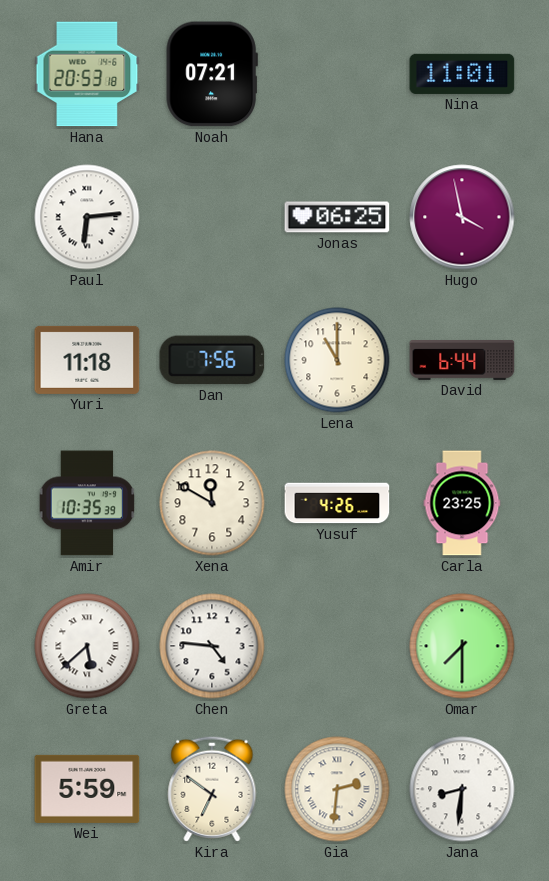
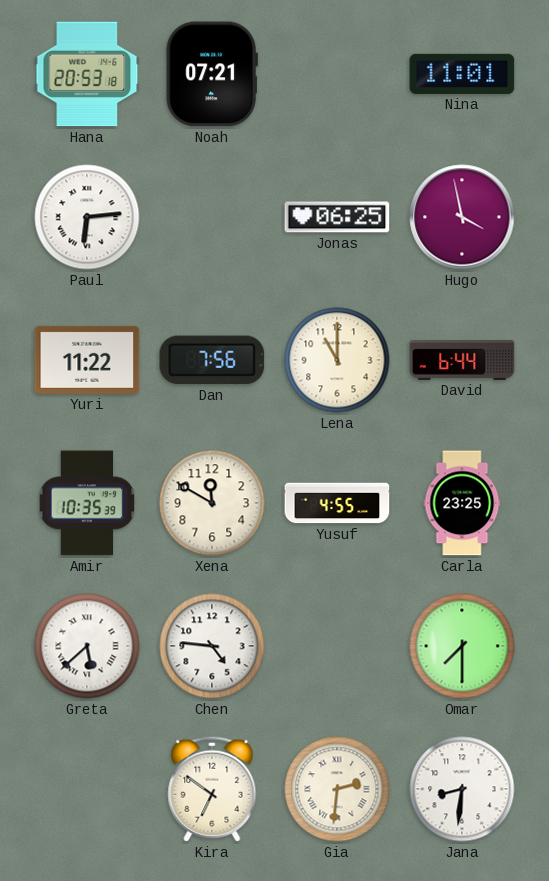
Yuri: 11:18 -> 11:22 (87, 360)
Yusuf: 4:26 -> 4:55 (337, 503)
Wei: 5:59 -> none (87, 789)
